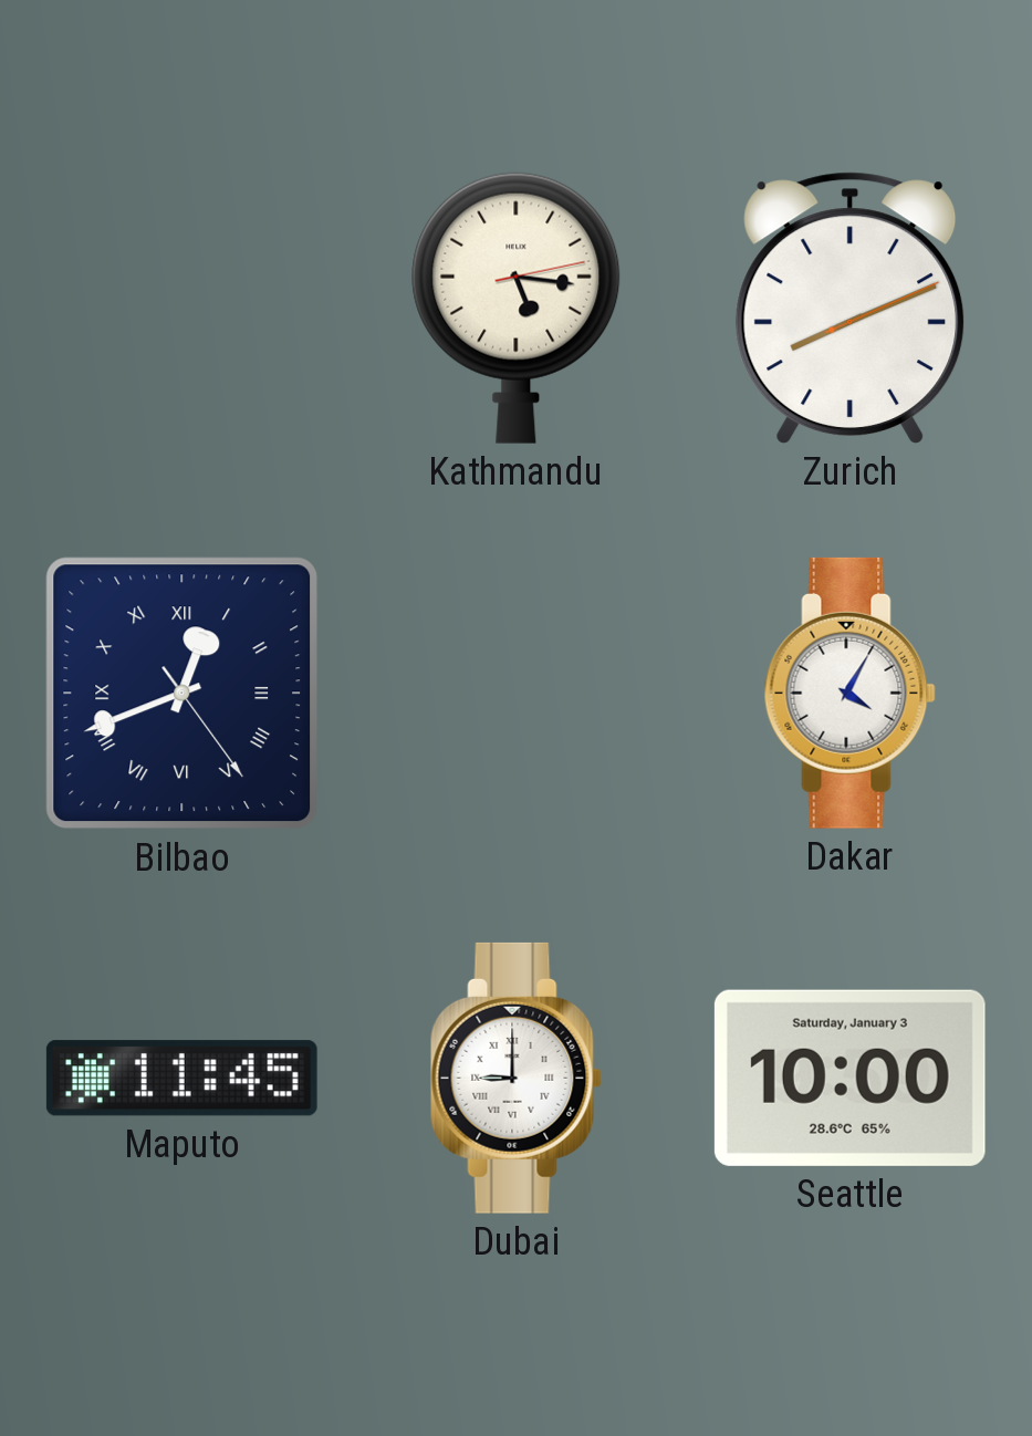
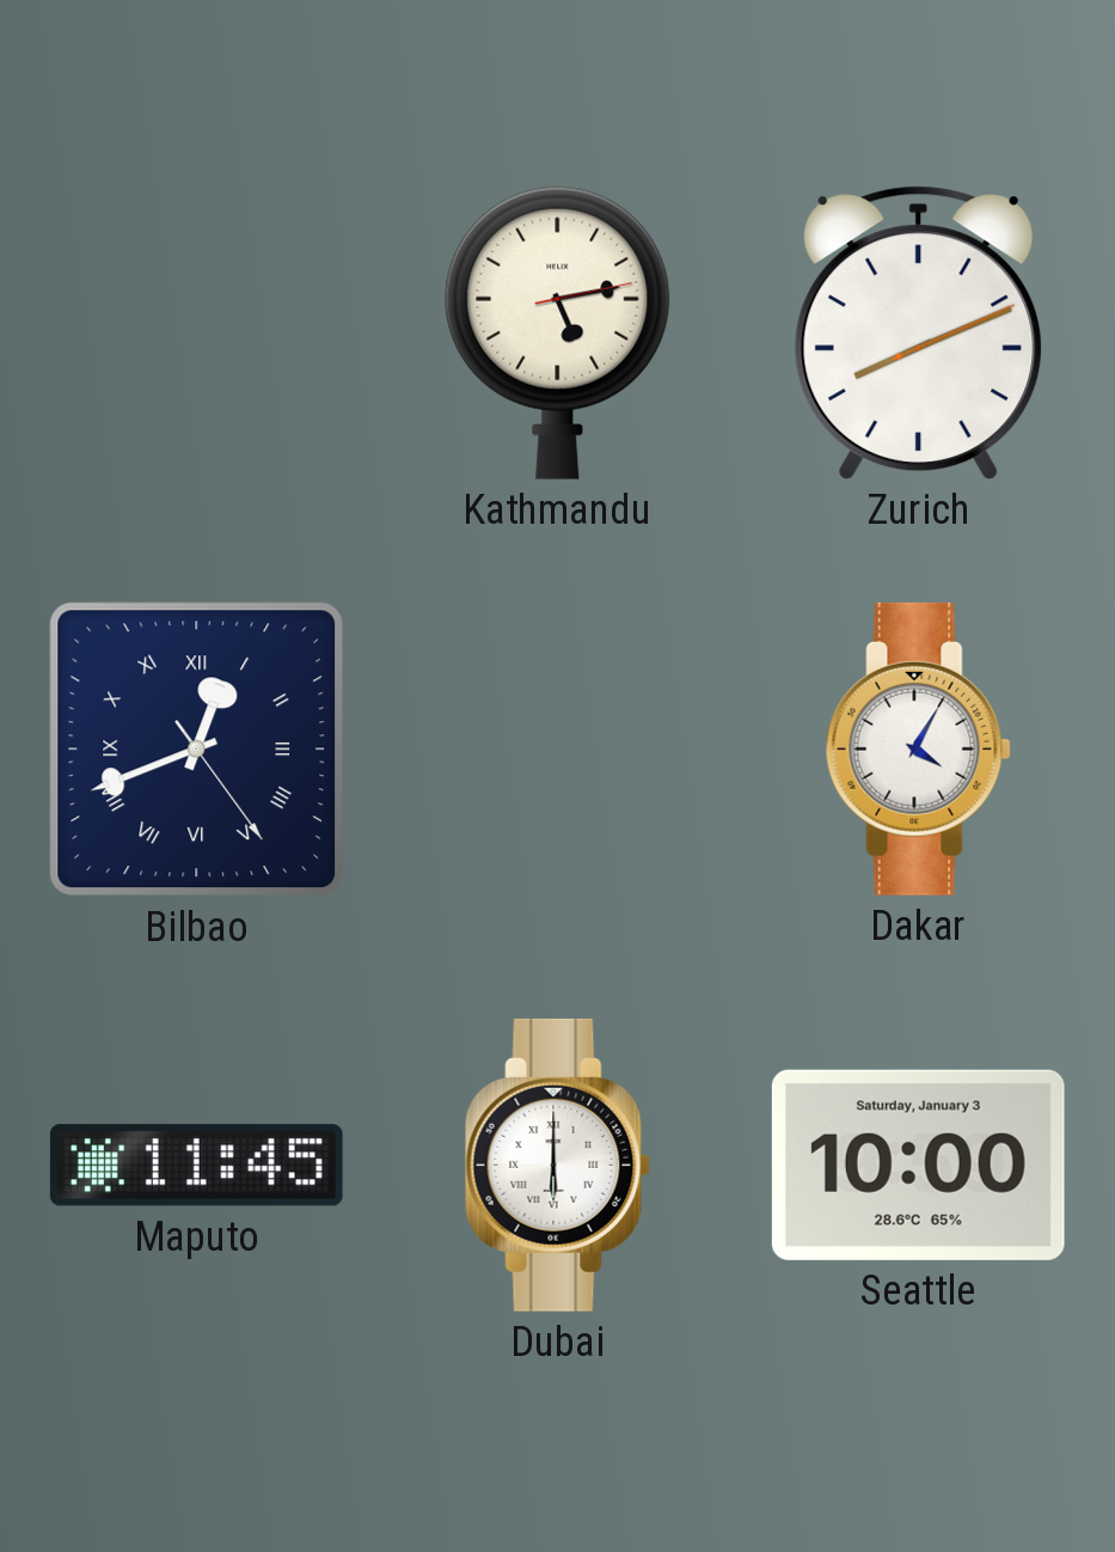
Kathmandu: 5:16 -> 5:13 (558, 332)
Dubai: 9:00 -> 6:00 (557, 1165)
